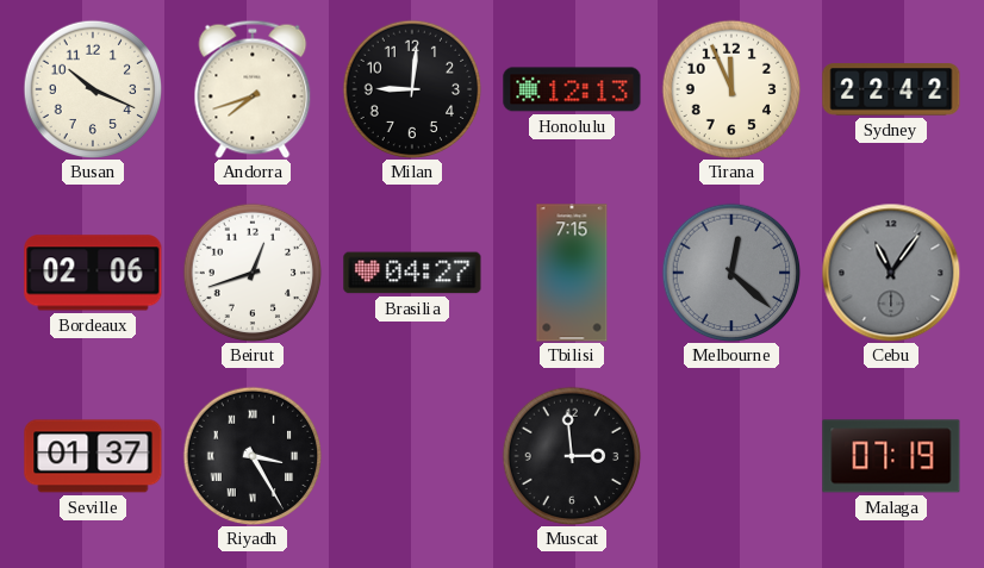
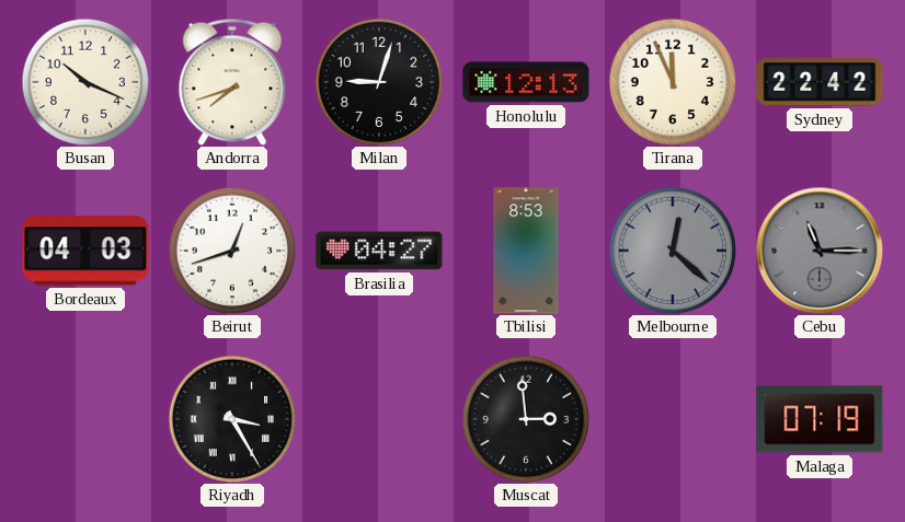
Milan: 9:01 -> 9:03 (379, 82)
Bordeaux: 02:06 -> 04:03 (85, 251)
Tbilisi: 7:15 -> 8:53 (526, 251)
Cebu: 11:06 -> 11:15 (820, 251)
Seville: 01:37 -> none (93, 456)
